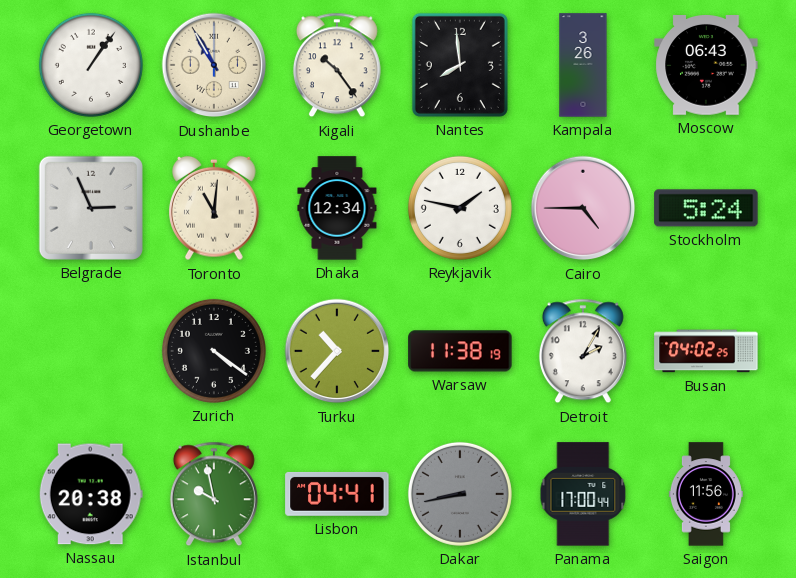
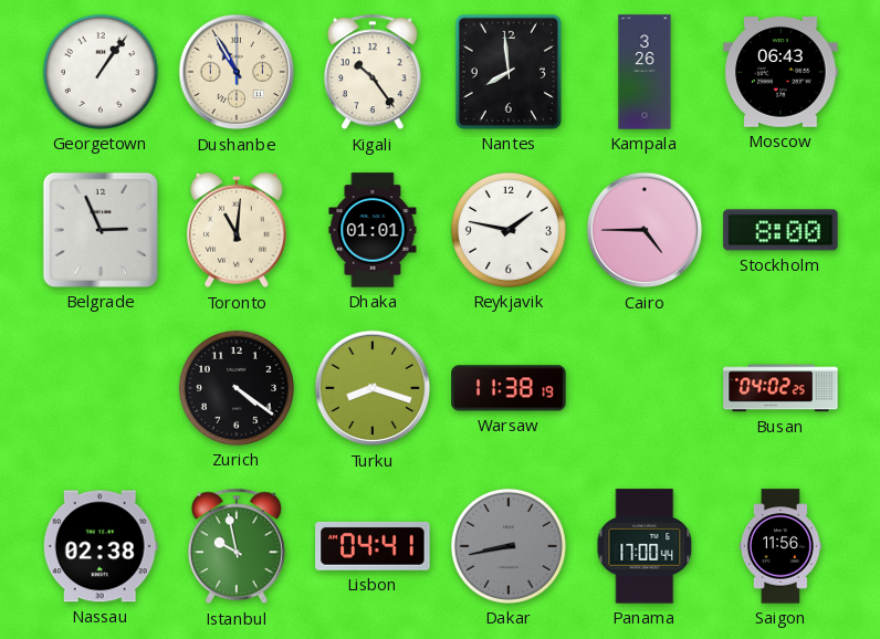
Dhaka: 12:34 -> 01:01 (373, 230)
Stockholm: 5:24 -> 8:00 (781, 230)
Turku: 10:37 -> 8:18 (373, 388)
Detroit: 2:05 -> none (583, 351)
Nassau: 20:38 -> 02:38 (101, 546)
